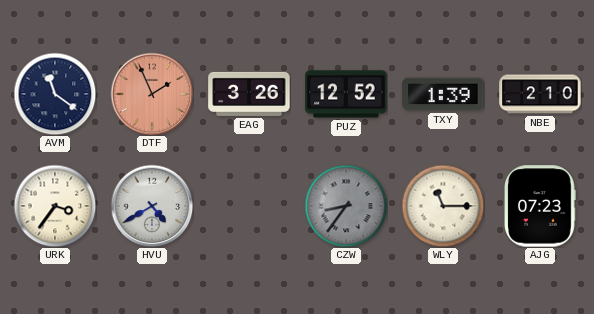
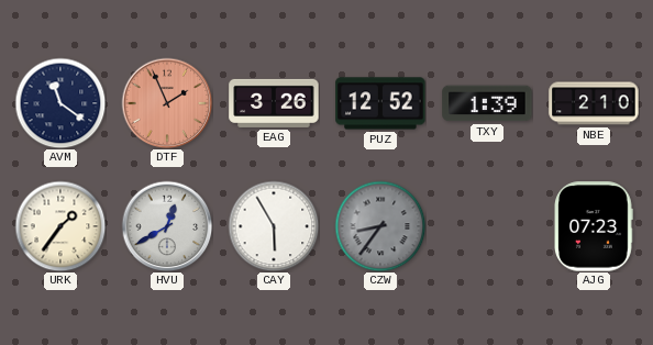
URK: 3:36 -> 1:36 (60, 226)
HVU: 4:40 -> 12:40 (167, 226)
CAY: none -> 5:55 (274, 226)
WLY: 11:15 -> none (443, 206)
